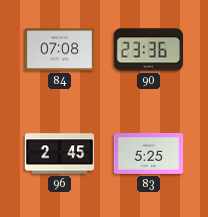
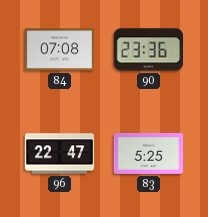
96: 2:45 -> 22:47 (60, 154)
